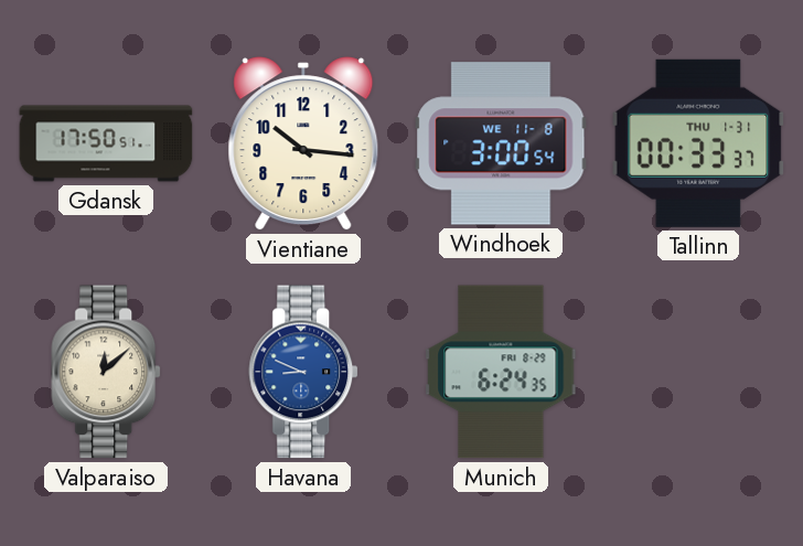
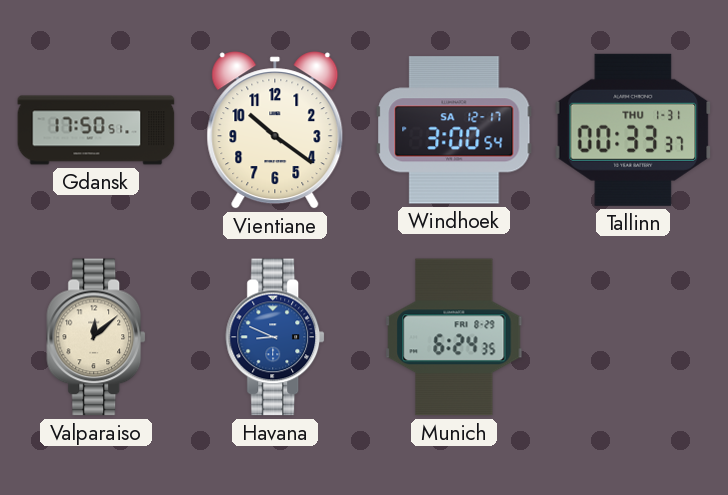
Vientiane: 10:16 -> 10:21 (275, 130)
Windhoek date: WE 11-8 -> SA 12-17 (454, 130)
